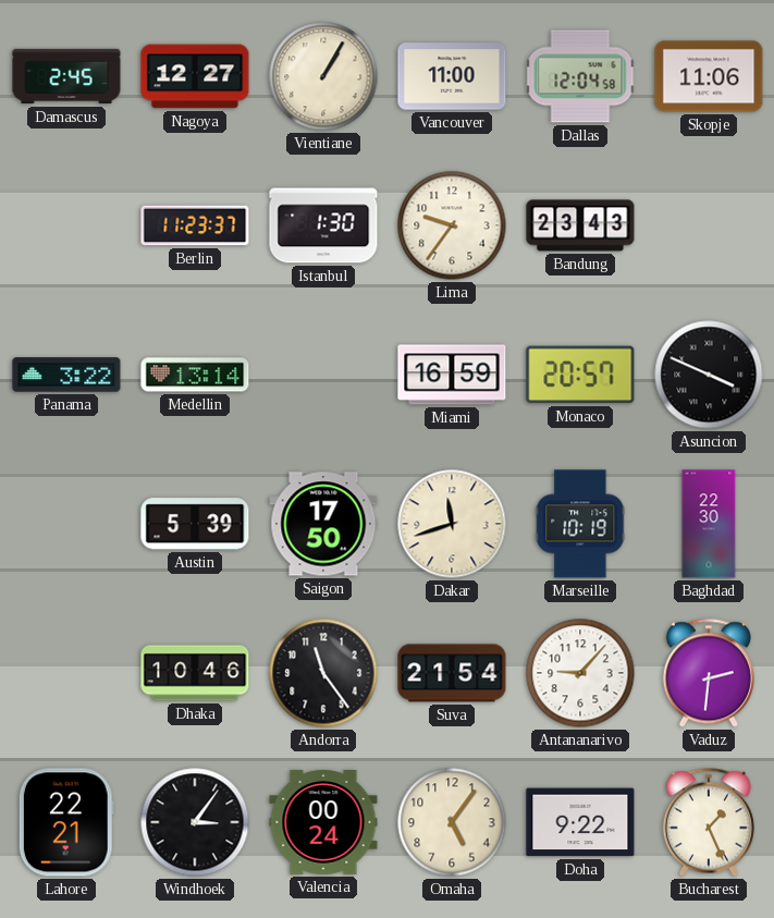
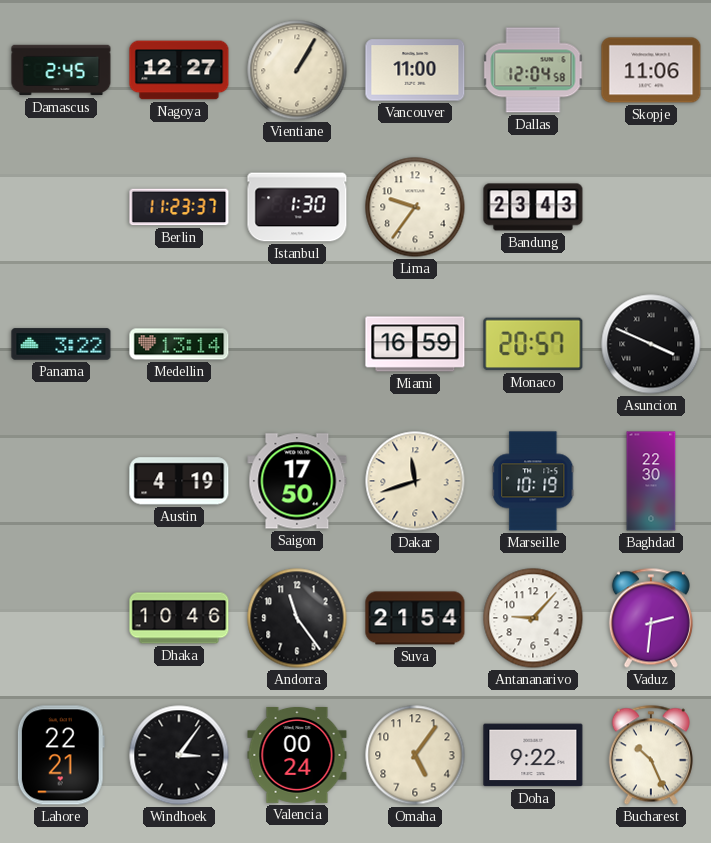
Austin: 5:39 -> 4:19 (179, 481)
Bucharest: 1:26 -> 10:26 (651, 755)
